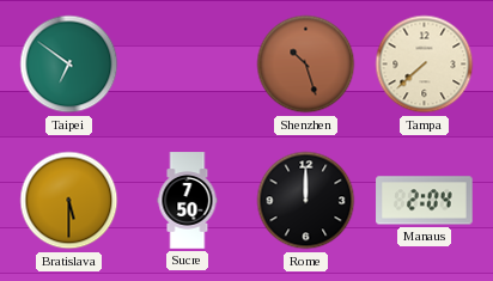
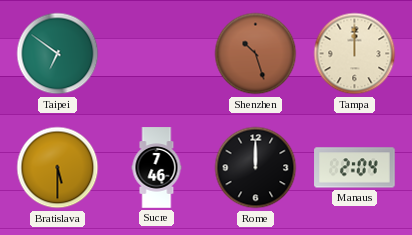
Tampa: 7:38 -> 12:00 (355, 54)
Sucre: 7:50 -> 7:46 (157, 168)
